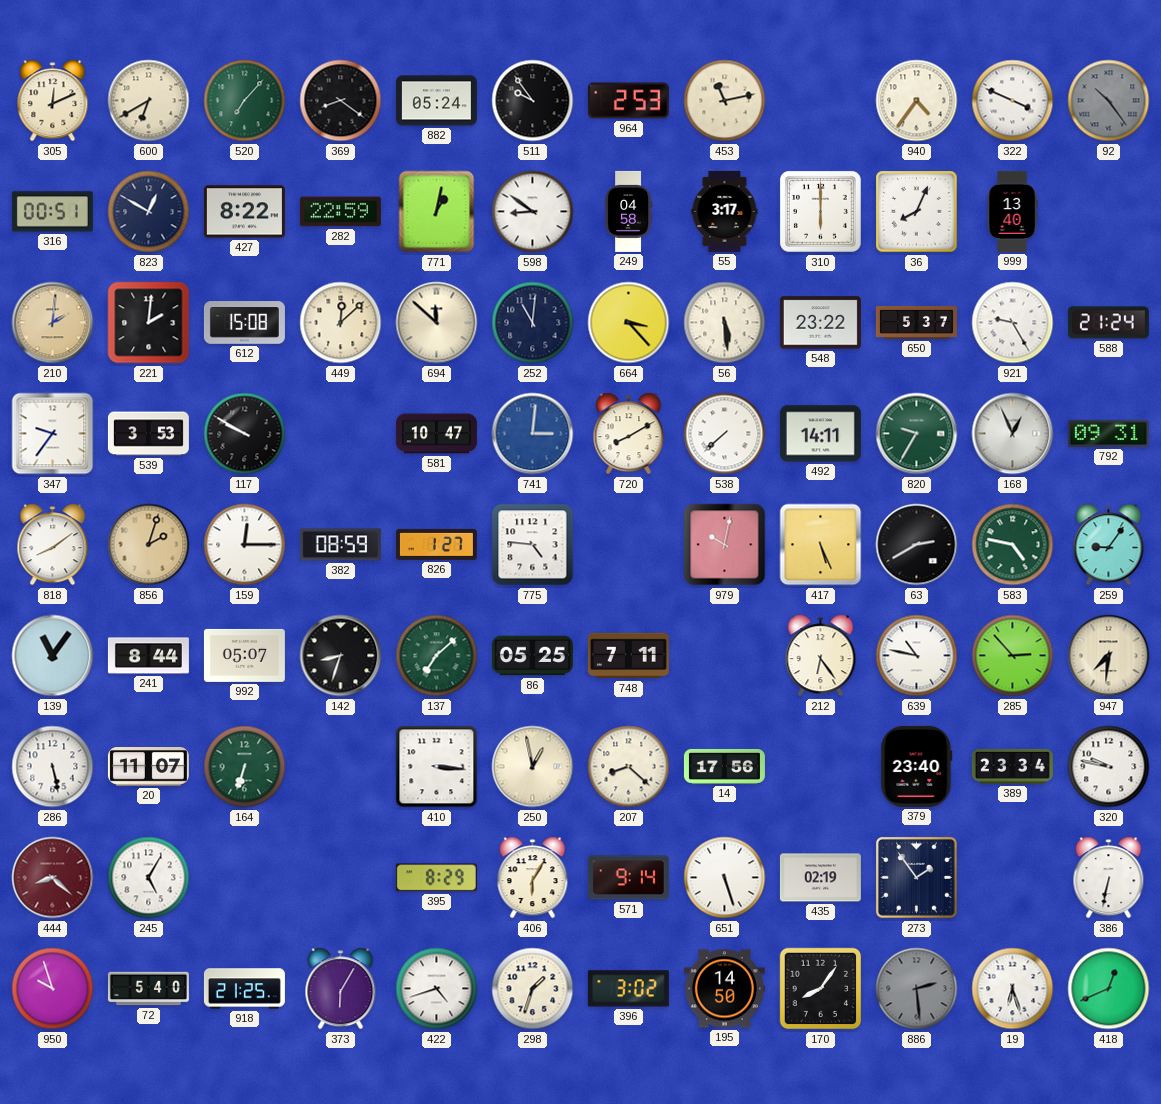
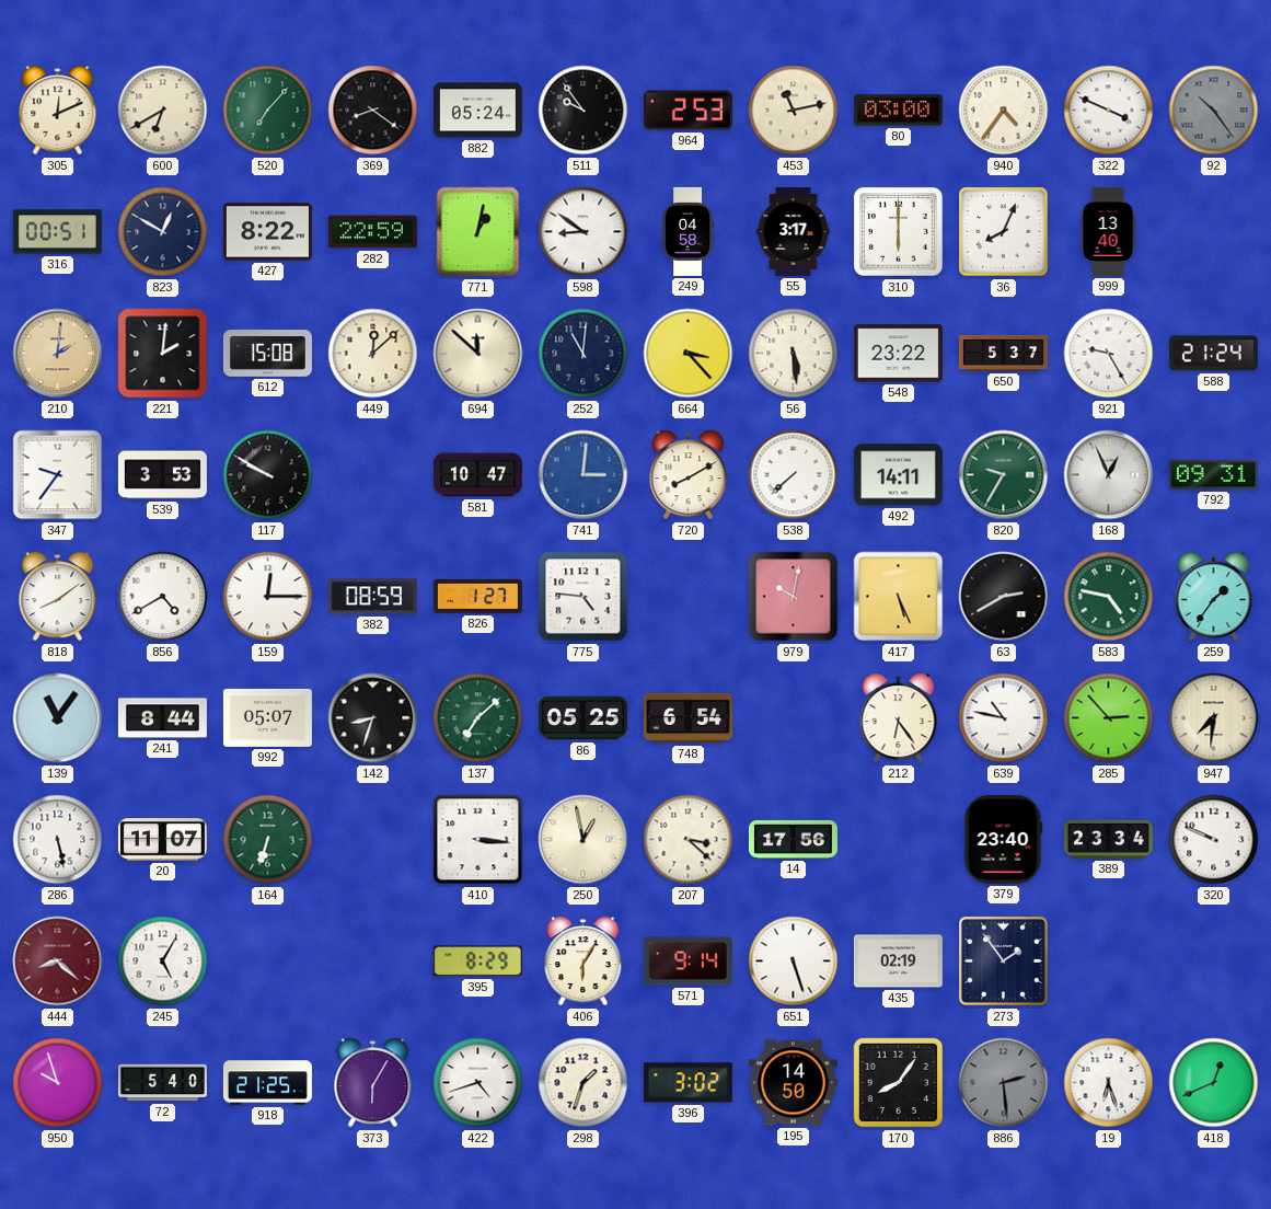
80: none -> 03:00 (898, 111)
856: 2:03 -> 4:40 (163, 597)
856 dial: champagne -> white (163, 597)
259: 9:06 -> 1:36 (1214, 597)
748: 7:11 -> 6:54 (688, 718)
207: 8:22 -> 3:22 (689, 840)
320: 9:47 -> 9:49 (1214, 840)
386: 6:32 -> none (1109, 878)
